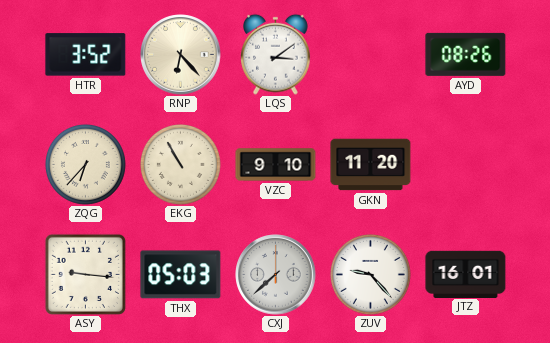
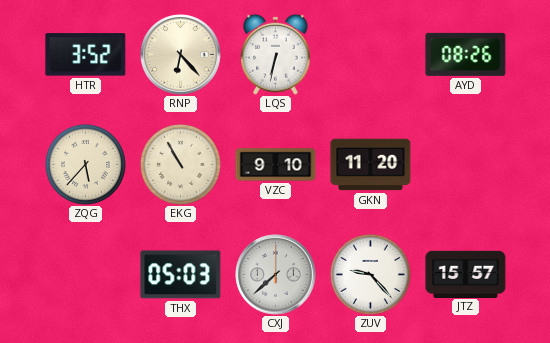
LQS: 3:09 -> 6:32 (276, 54)
ZQG: 6:37 -> 5:37 (85, 164)
ASY: 9:16 -> none (85, 274)
JTZ: 16:01 -> 15:57 (466, 274)
